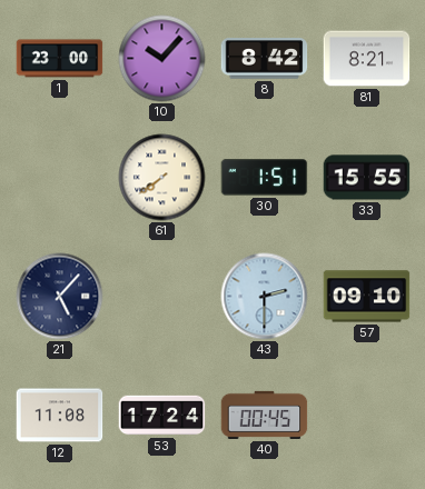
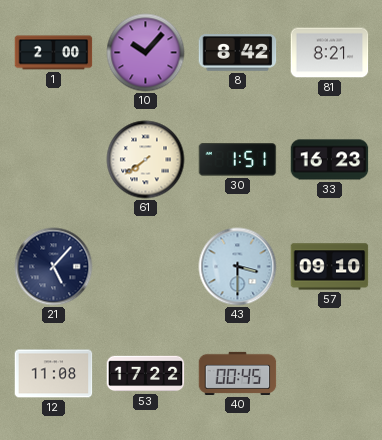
1: 23:00 -> 2:00 (54, 53)
33: 15:55 -> 16:23 (330, 160)
43: 2:30 -> 3:30 (238, 267)
53: 17:24 -> 17:22 (146, 374)
